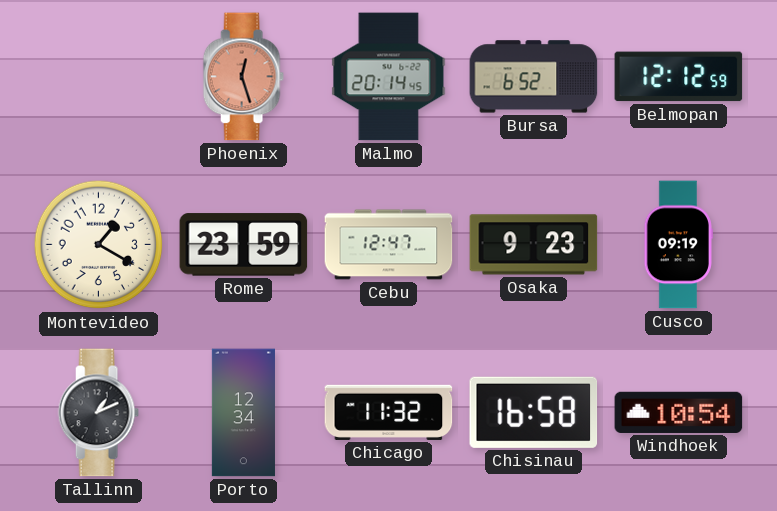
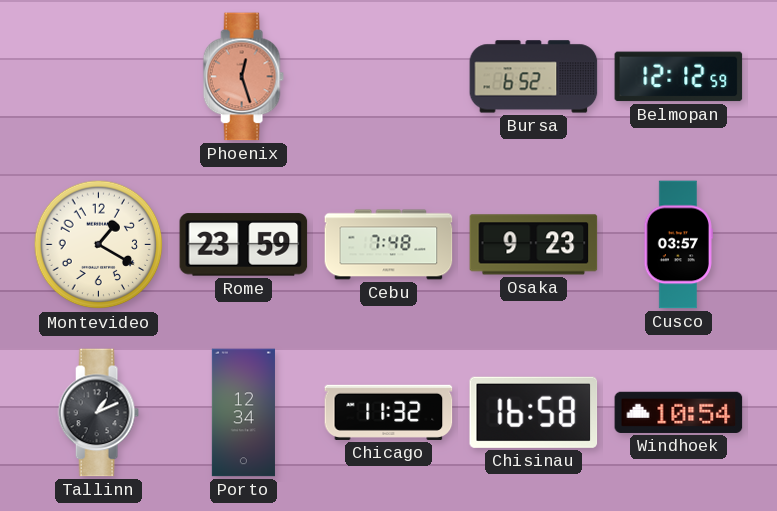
Malmo: 20:14 -> none (389, 77)
Cebu: 12:47 -> 7:48 (389, 245)
Cusco: 09:19 -> 03:57 (678, 245)
